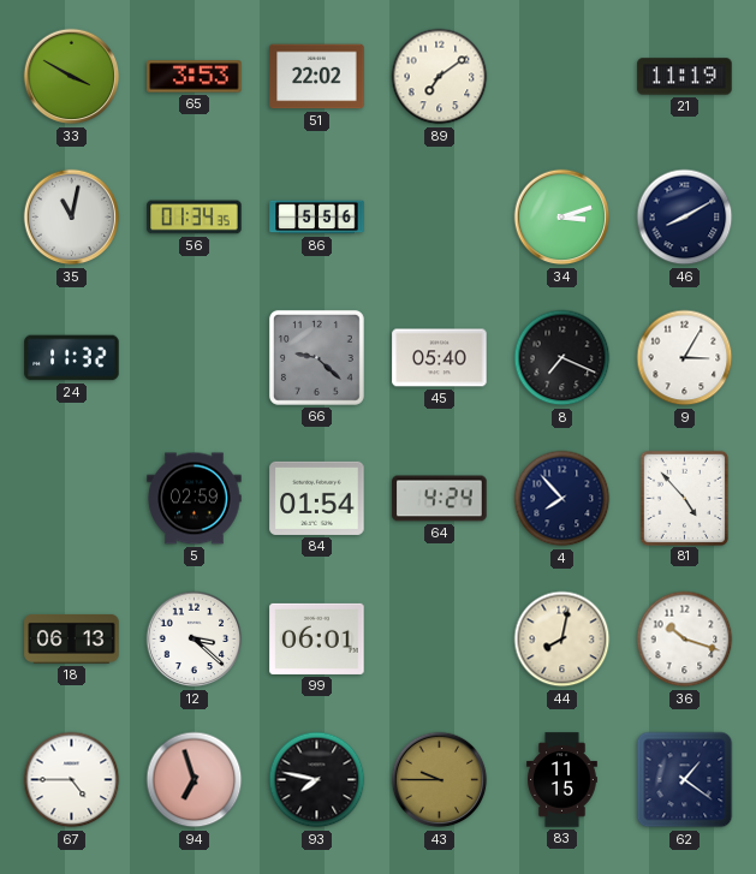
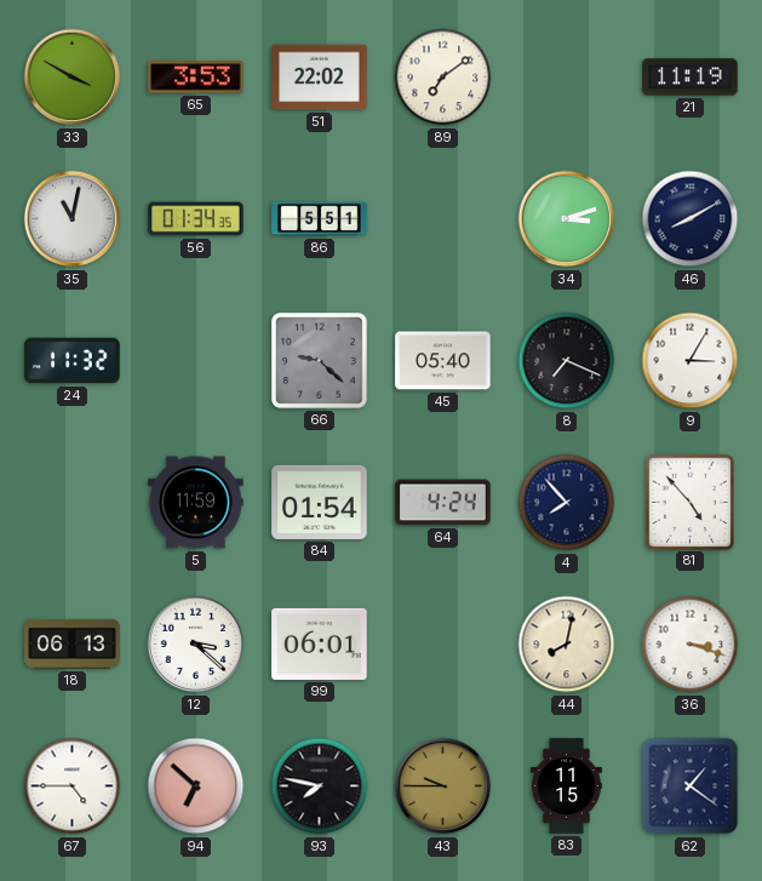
86: 5:56 -> 5:51 (320, 219)
5: 02:59 -> 11:59 (196, 503)
36: 10:18 -> 3:18 (691, 645)
94: 6:57 -> 6:52 (196, 786)
